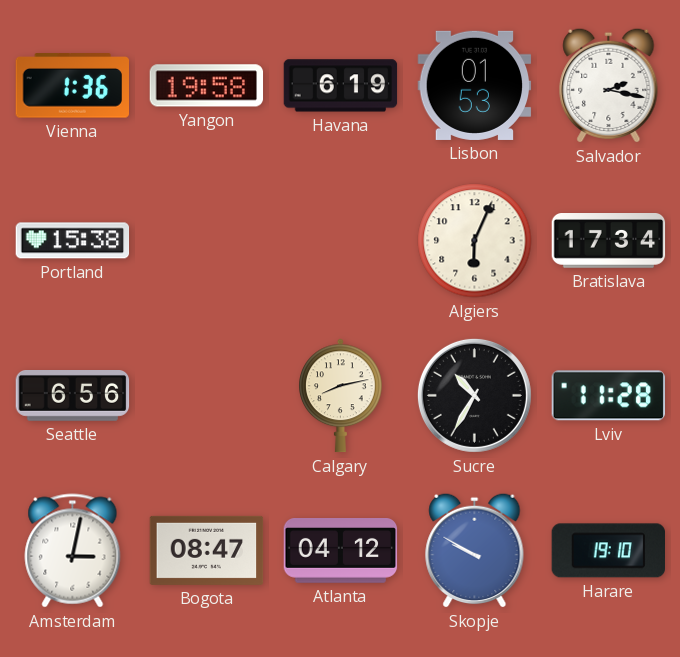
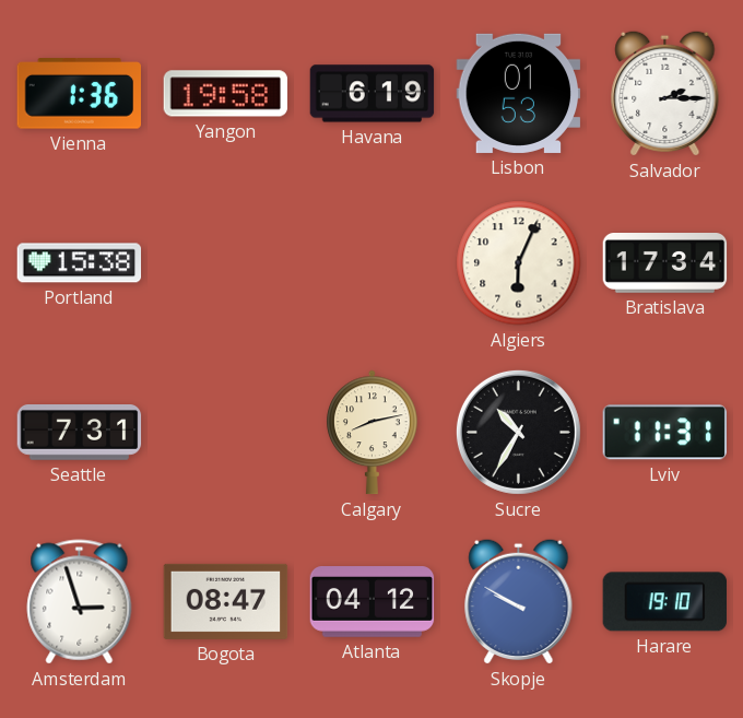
Salvador: 2:17 -> 2:15 (665, 93)
Seattle: 6:56 -> 7:31 (80, 433)
Lviv: 11:28 -> 11:31 (664, 433)
Amsterdam: 3:02 -> 2:57 (80, 602)
